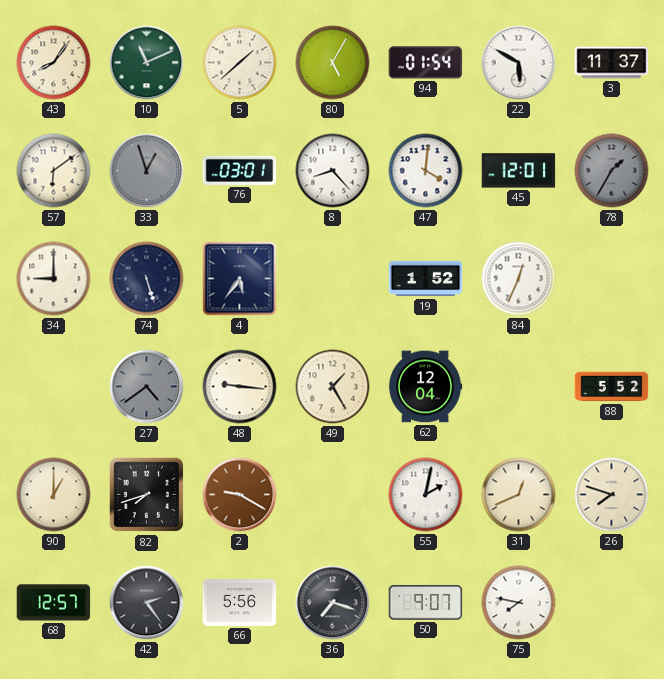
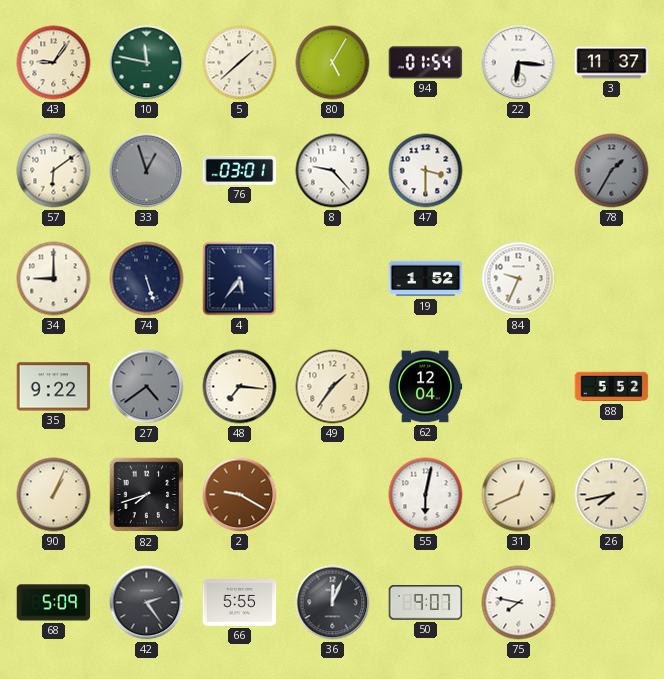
43: 8:06 -> 9:06 (54, 63)
10: 11:11 -> 11:47 (147, 63)
22: 5:50 -> 6:16 (519, 63)
8: 8:23 -> 9:23 (333, 171)
47: 4:01 -> 3:30 (426, 171)
45: 12:01 -> none (519, 171)
84: 12:34 -> 9:34 (519, 279)
35: none -> 9:22 (54, 387)
48: 9:16 -> 7:16 (240, 387)
49: 1:25 -> 1:36 (333, 387)
90: 1:00 -> 1:04 (54, 495)
55: 2:02 -> 6:02 (426, 495)
26: 7:48 -> 7:43 (612, 495)
68: 12:57 -> 5:09 (54, 603)
66: 5:56 -> 5:55 (240, 603)
36: 7:18 -> 12:04 (333, 603)
